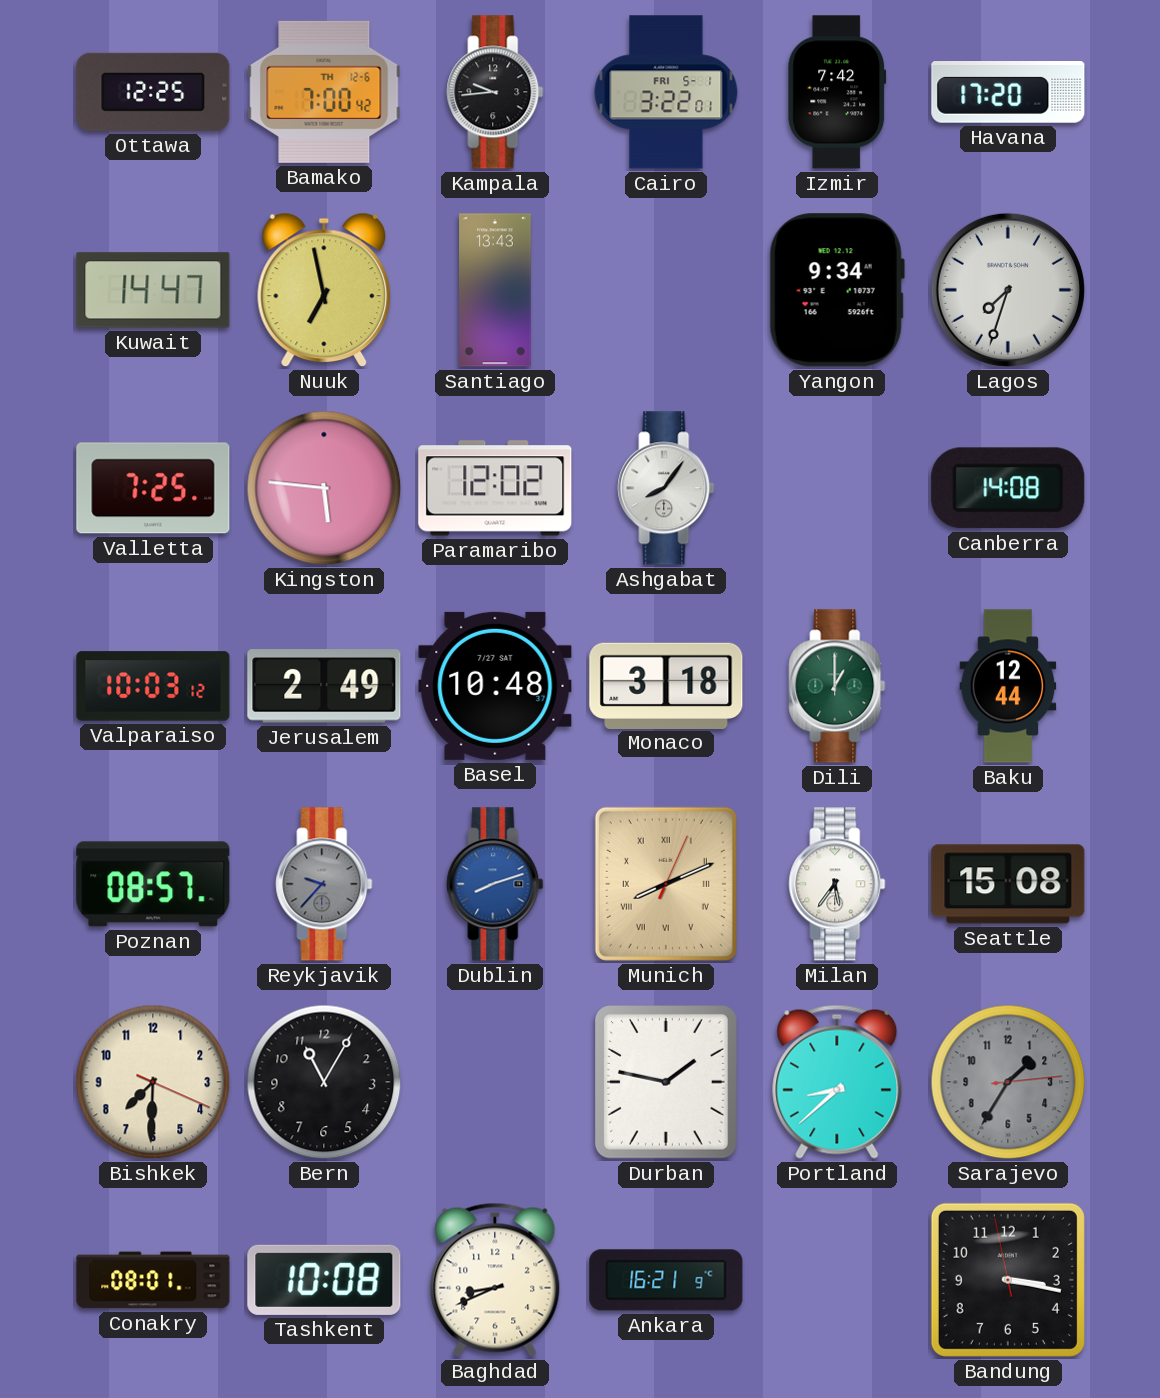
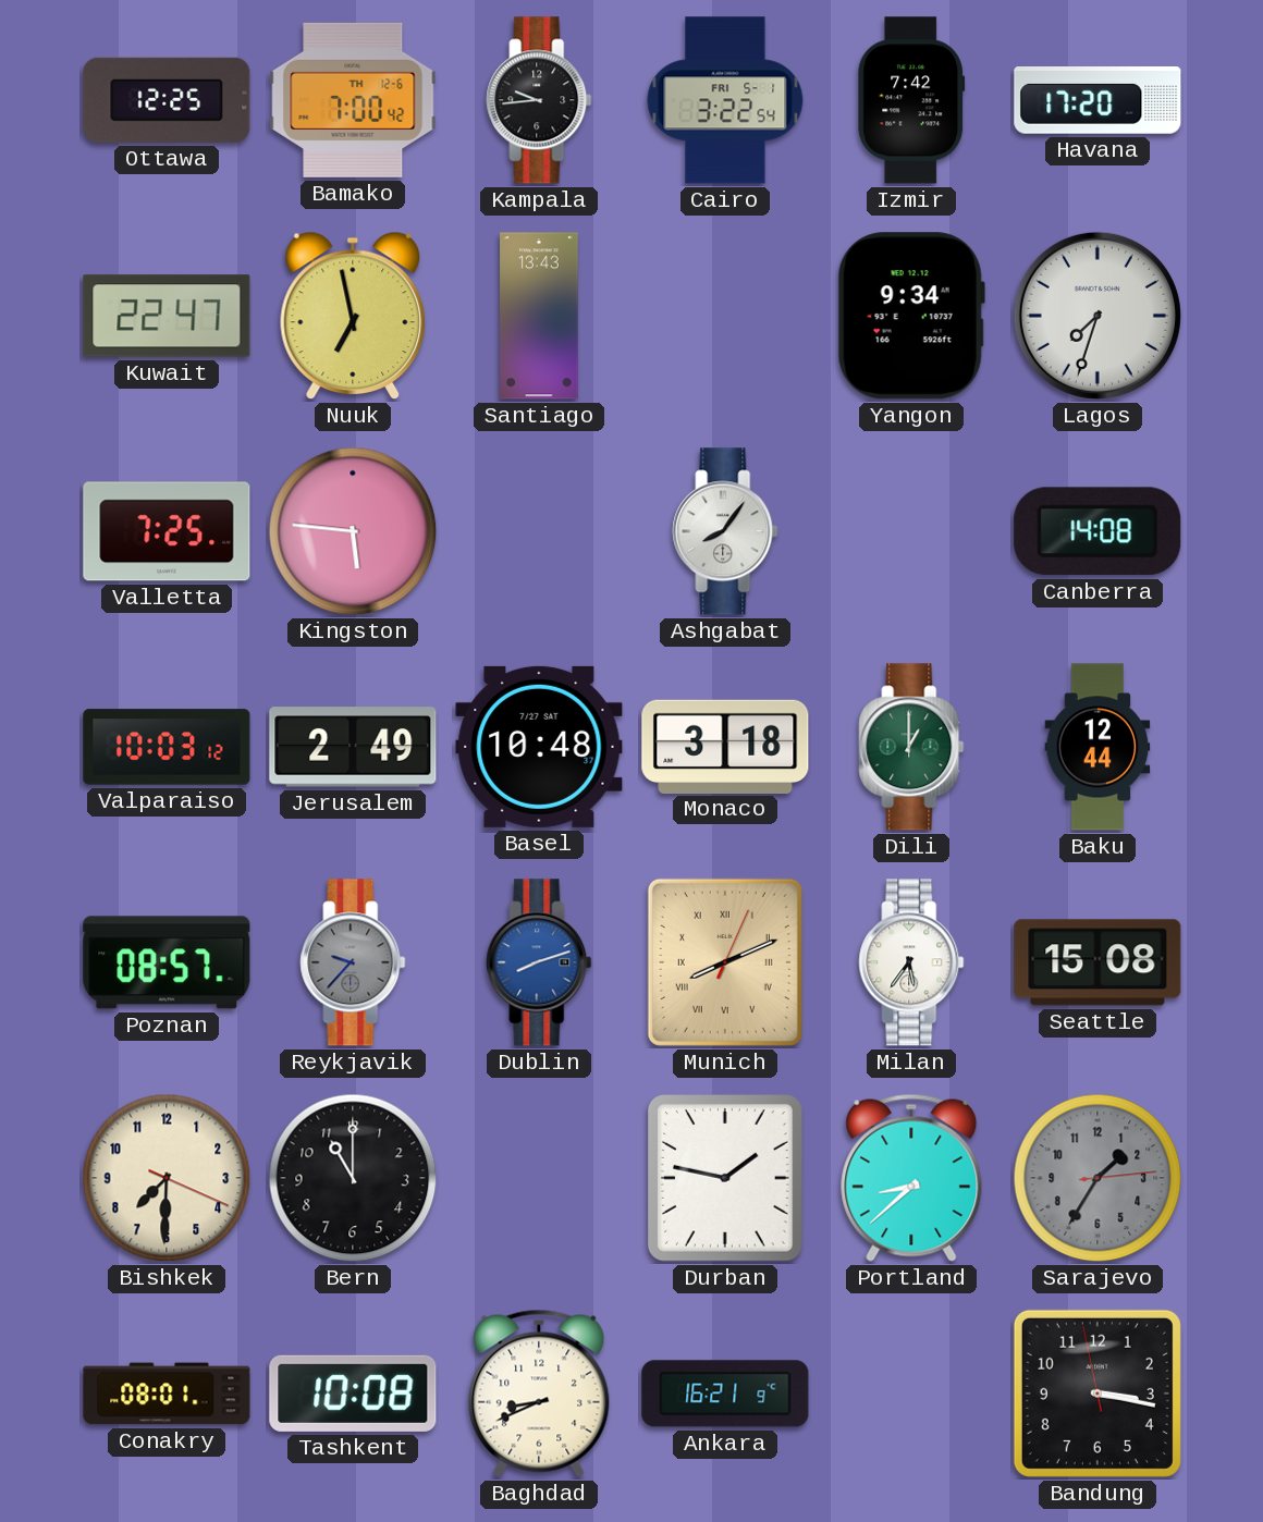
Cairo: 3:22:01 -> 3:22:54 (725, 100)
Kuwait: 14:47 -> 22:47 (167, 316)
Paramaribo: 12:02 -> none (495, 488)
Bern: 11:05 -> 11:00 (353, 1178)
